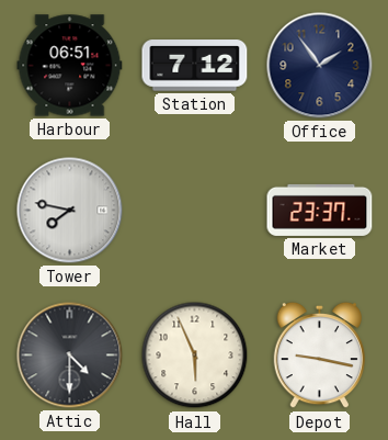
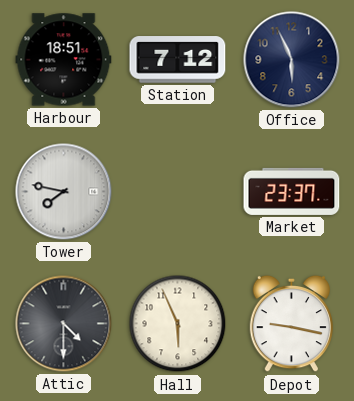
Harbour: 06:51 -> 18:51 (64, 60)
Office: 1:54 -> 5:56 (292, 60)
